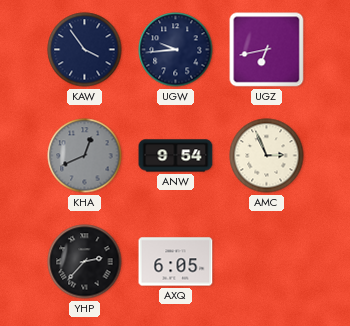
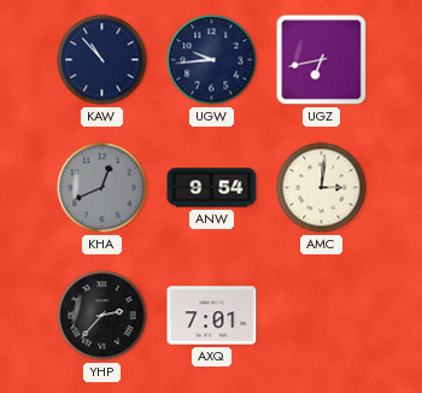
KAW: 3:54 -> 10:53 (102, 60)
AMC: 2:56 -> 3:01 (322, 188)
AXQ: 6:05 -> 7:01 (212, 316)
